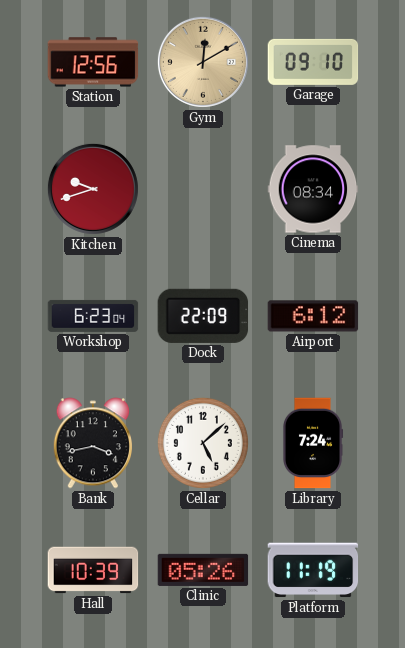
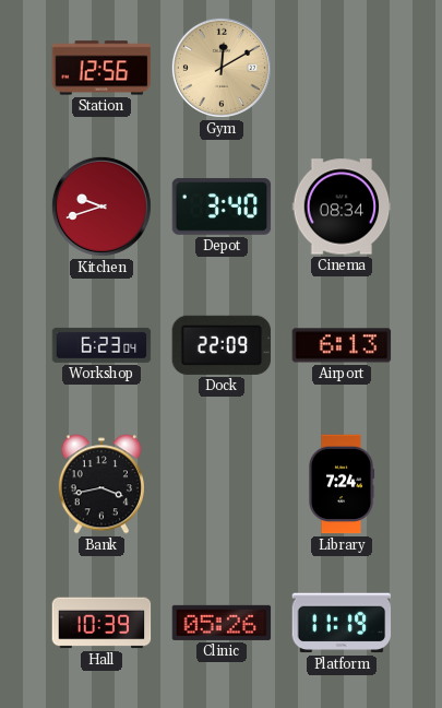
Garage: 09:10 -> none (313, 62)
Depot: none -> 3:40 (222, 206)
Airport: 6:12 -> 6:13 (342, 345)
Cellar: 5:08 -> none (203, 443)
